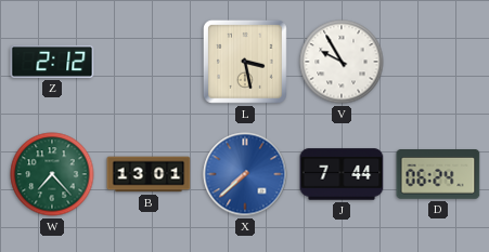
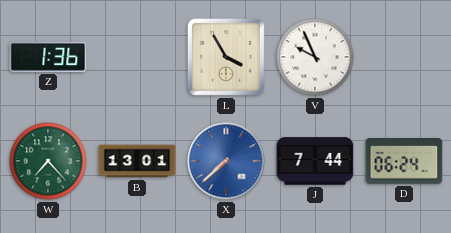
Z: 2:12 -> 1:36 (48, 57)
L: 3:28 -> 3:55 (226, 57)
V: 9:55 -> 9:56 (315, 57)
